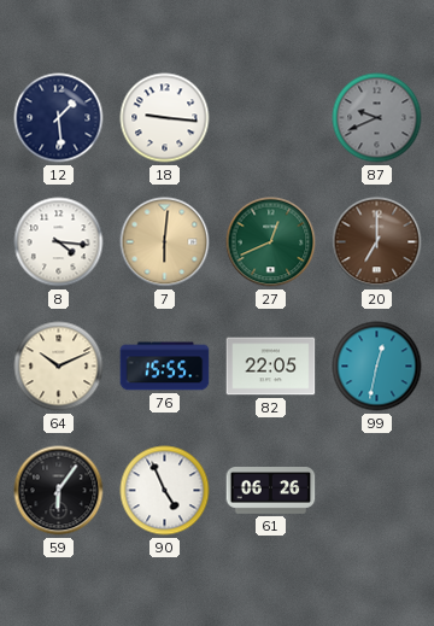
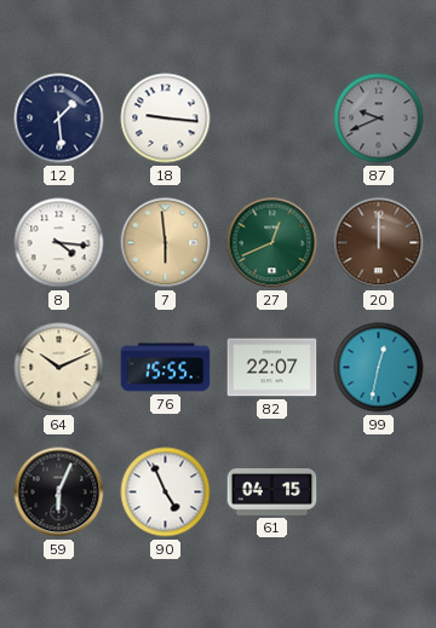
7: 6:01 -> 5:59 (166, 243)
20: 7:00 -> 12:00 (379, 243)
82: 22:05 -> 22:07 (272, 368)
59: 6:06 -> 6:04 (59, 492)
61: 06:26 -> 04:15 (272, 492)
